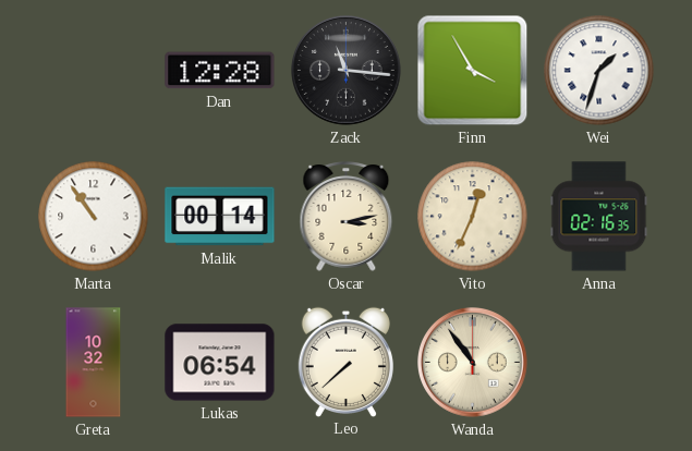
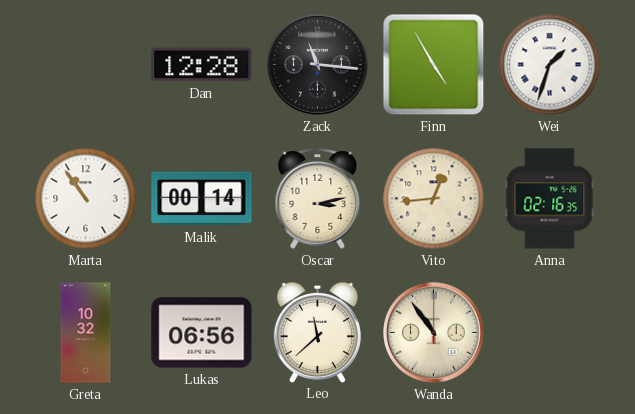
Finn: 3:55 -> 4:55 (434, 65)
Vito: 12:34 -> 12:44 (434, 199)
Lukas: 06:54 -> 06:56 (202, 333)
Leo: 7:38 -> 11:38 (317, 332)
